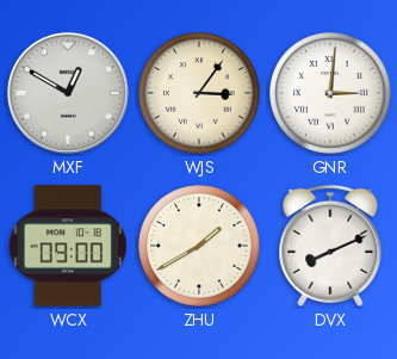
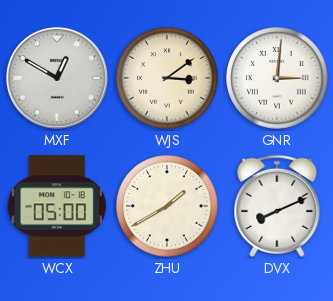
WJS: 3:06 -> 3:09 (167, 78)
WCX: 09:00 -> 05:00 (57, 206)
